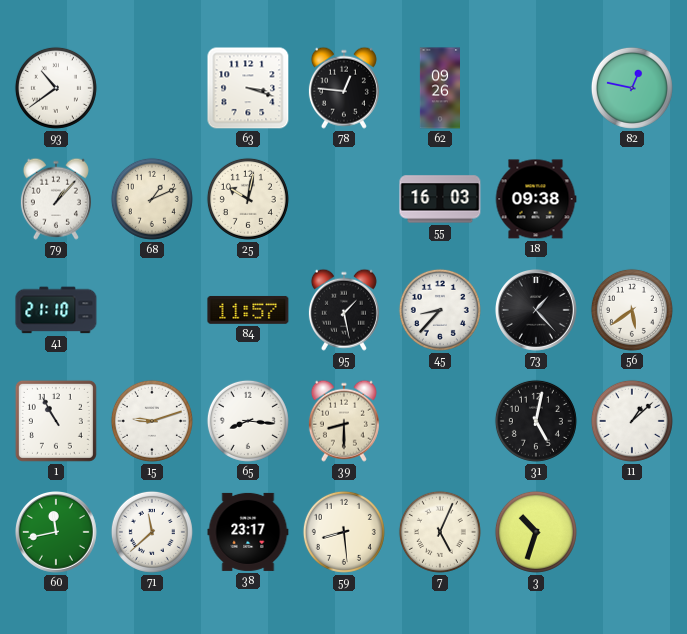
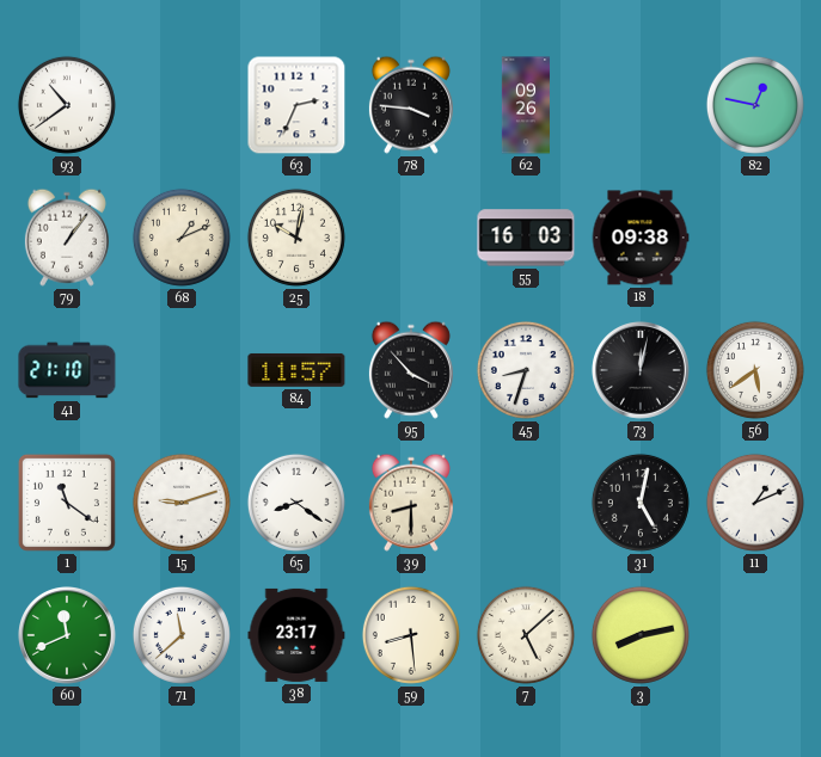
63: 3:18 -> 2:34 (296, 105)
78: 12:46 -> 3:46 (411, 105)
79: 1:07 -> 1:06 (67, 238)
95: 1:28 -> 3:53 (411, 370)
45: 8:37 -> 8:33 (526, 370)
73: 1:23 -> 12:02 (642, 371)
1: 10:55 -> 11:21 (67, 503)
65: 8:16 -> 8:21 (296, 503)
11: 1:08 -> 1:11 (755, 503)
60: 11:43 -> 11:41 (68, 636)
7: 5:04 -> 5:08 (526, 635)
3: 10:33 -> 8:13 (641, 635)
